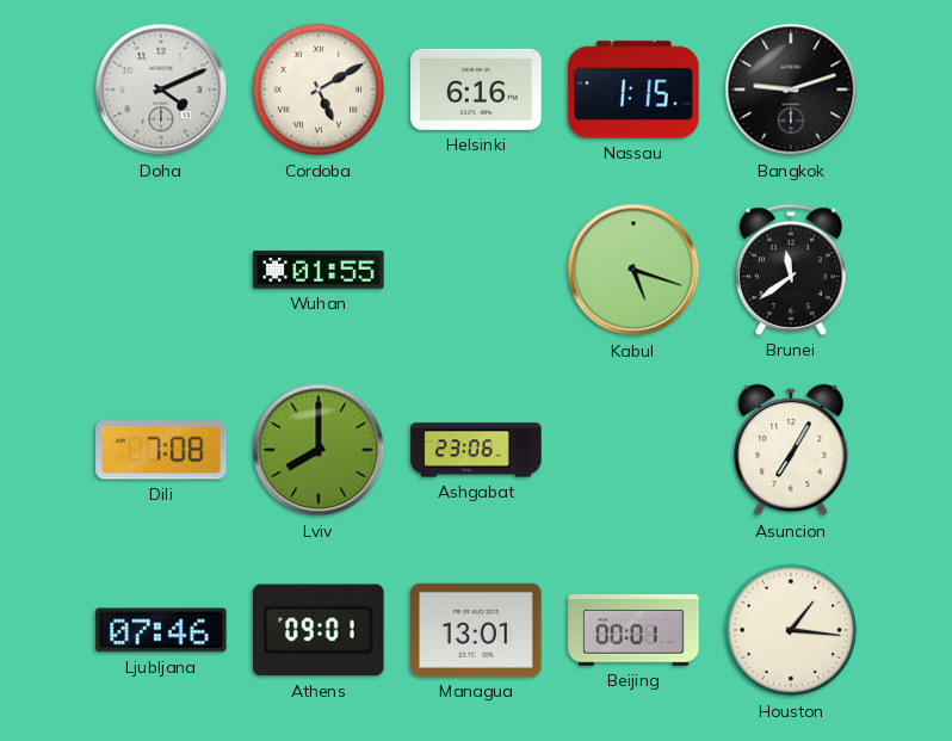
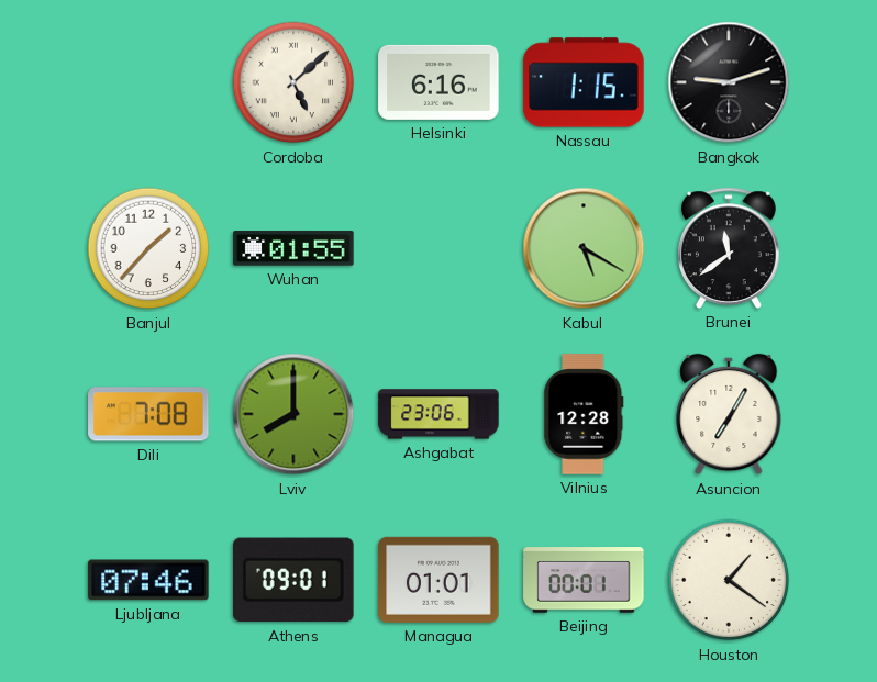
Doha: 4:11 -> none (161, 89)
Cordoba: 5:10 -> 5:08 (293, 82)
Banjul: none -> 1:37 (148, 248)
Kabul: 5:18 -> 5:20 (584, 248)
Vilnius: none -> 12:28 (584, 414)
Managua: 13:01 -> 01:01 (438, 580)
Houston: 1:16 -> 1:21 (729, 580)
